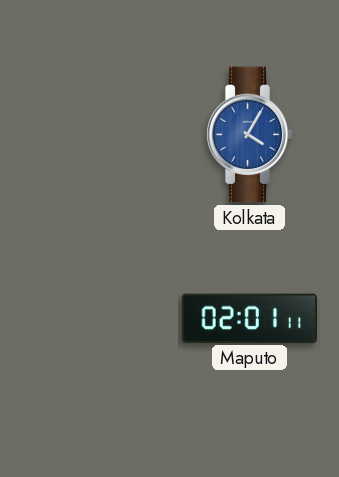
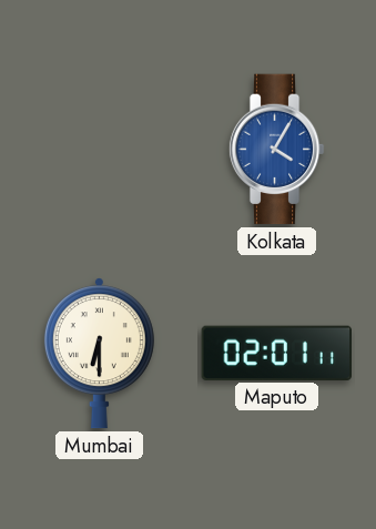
Mumbai: none -> 6:30 (99, 354)
